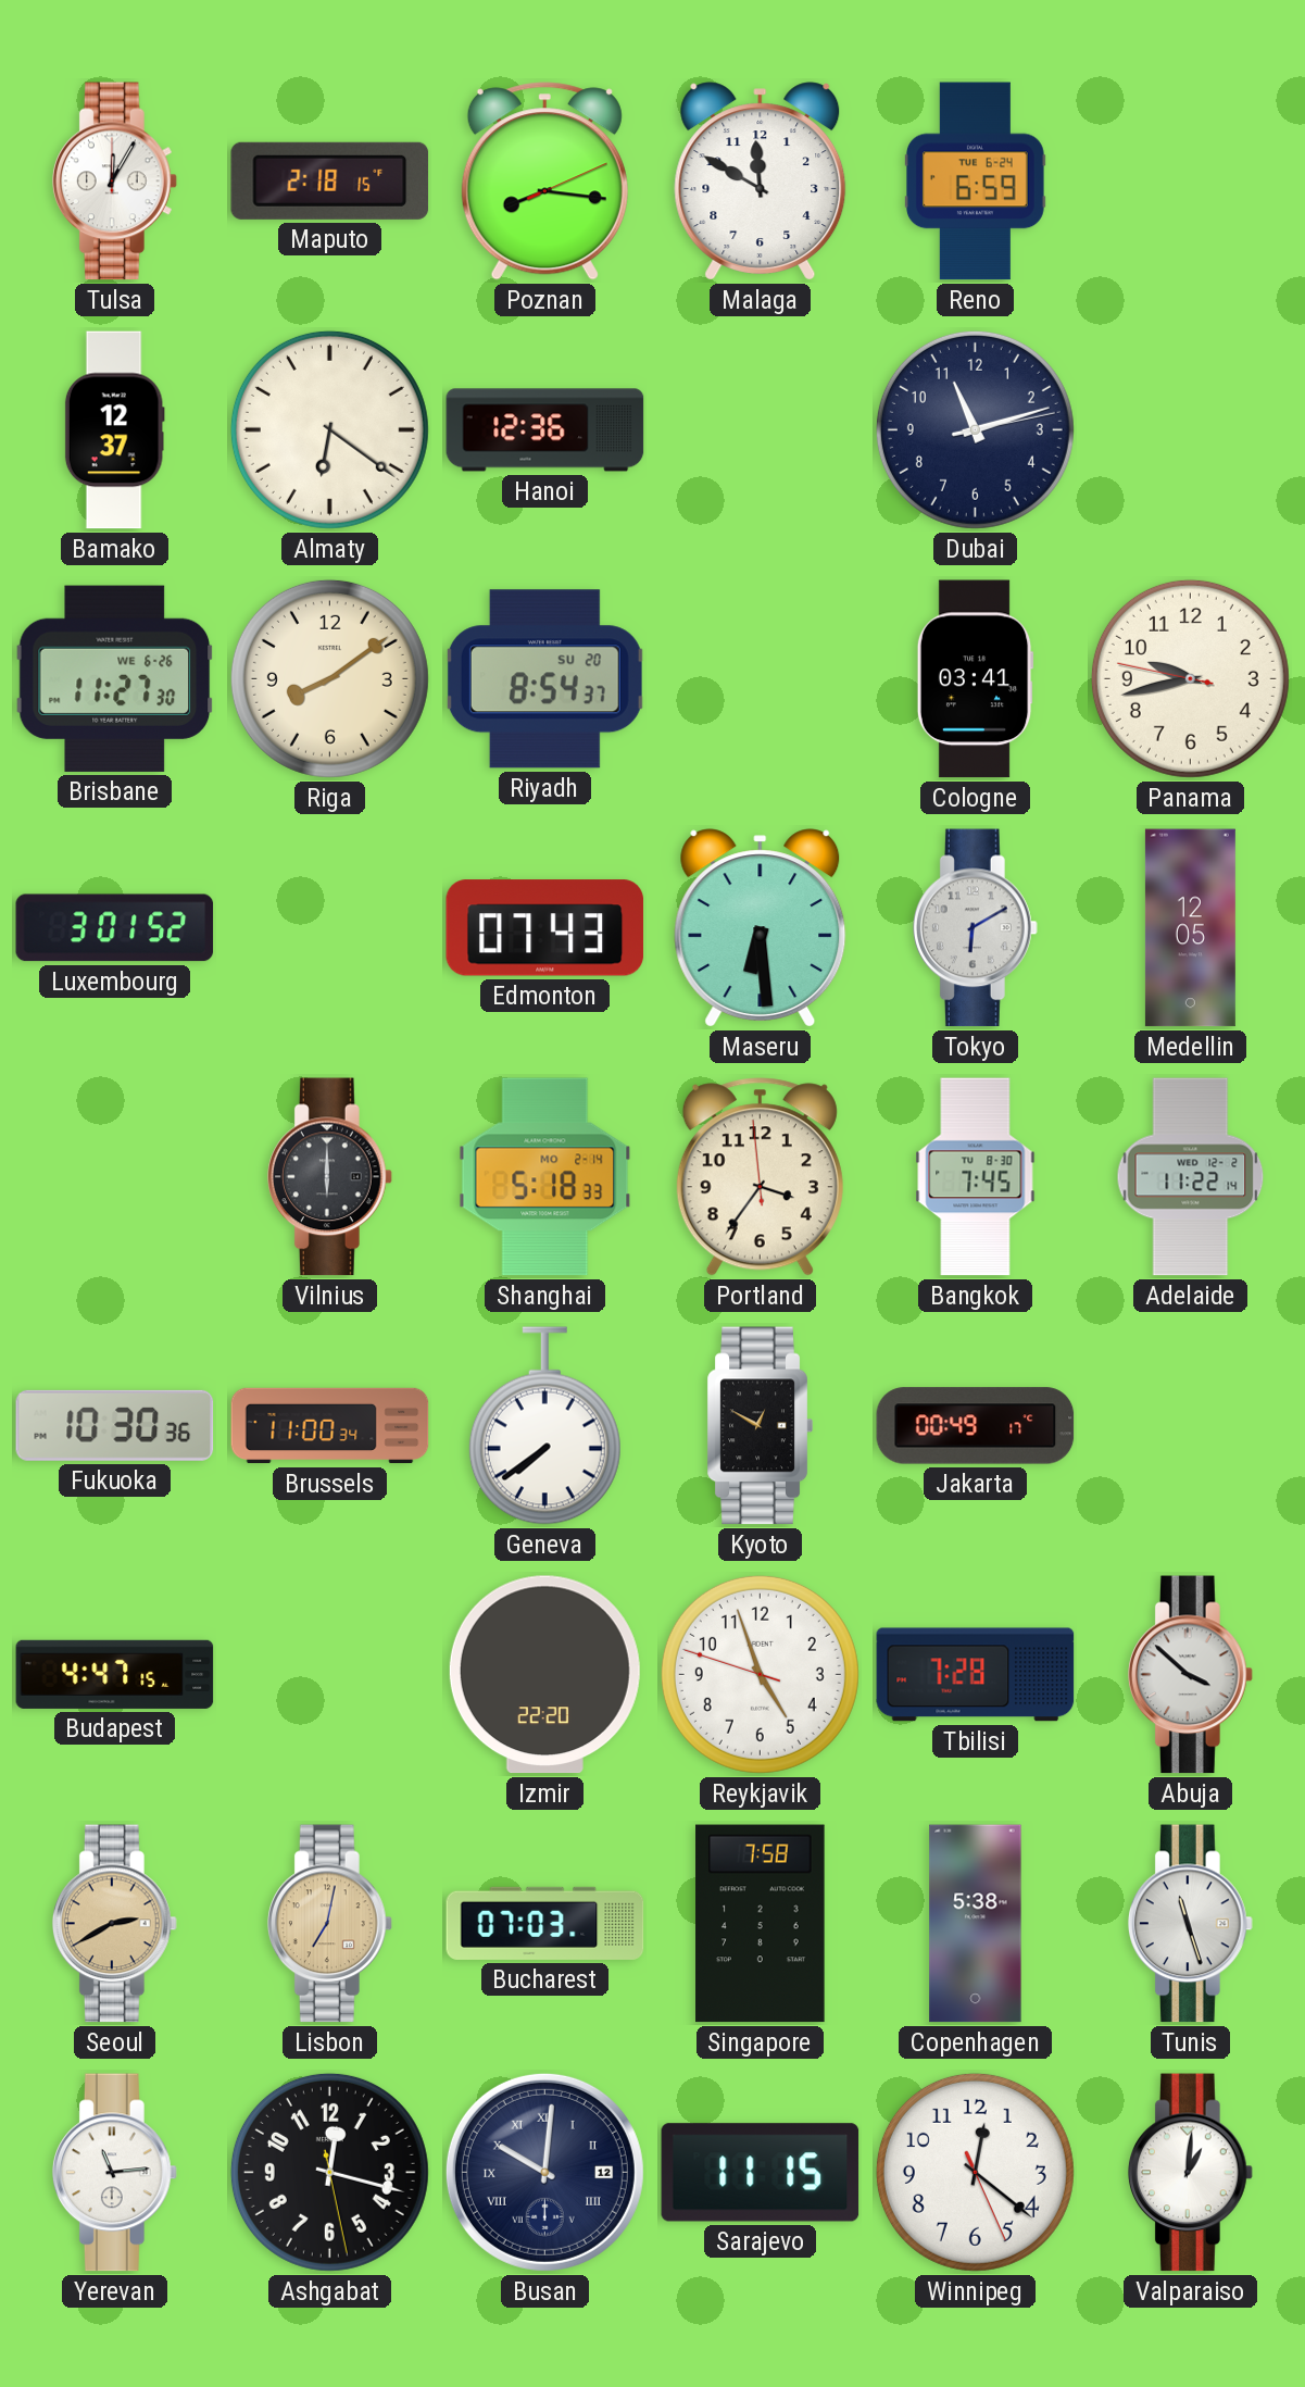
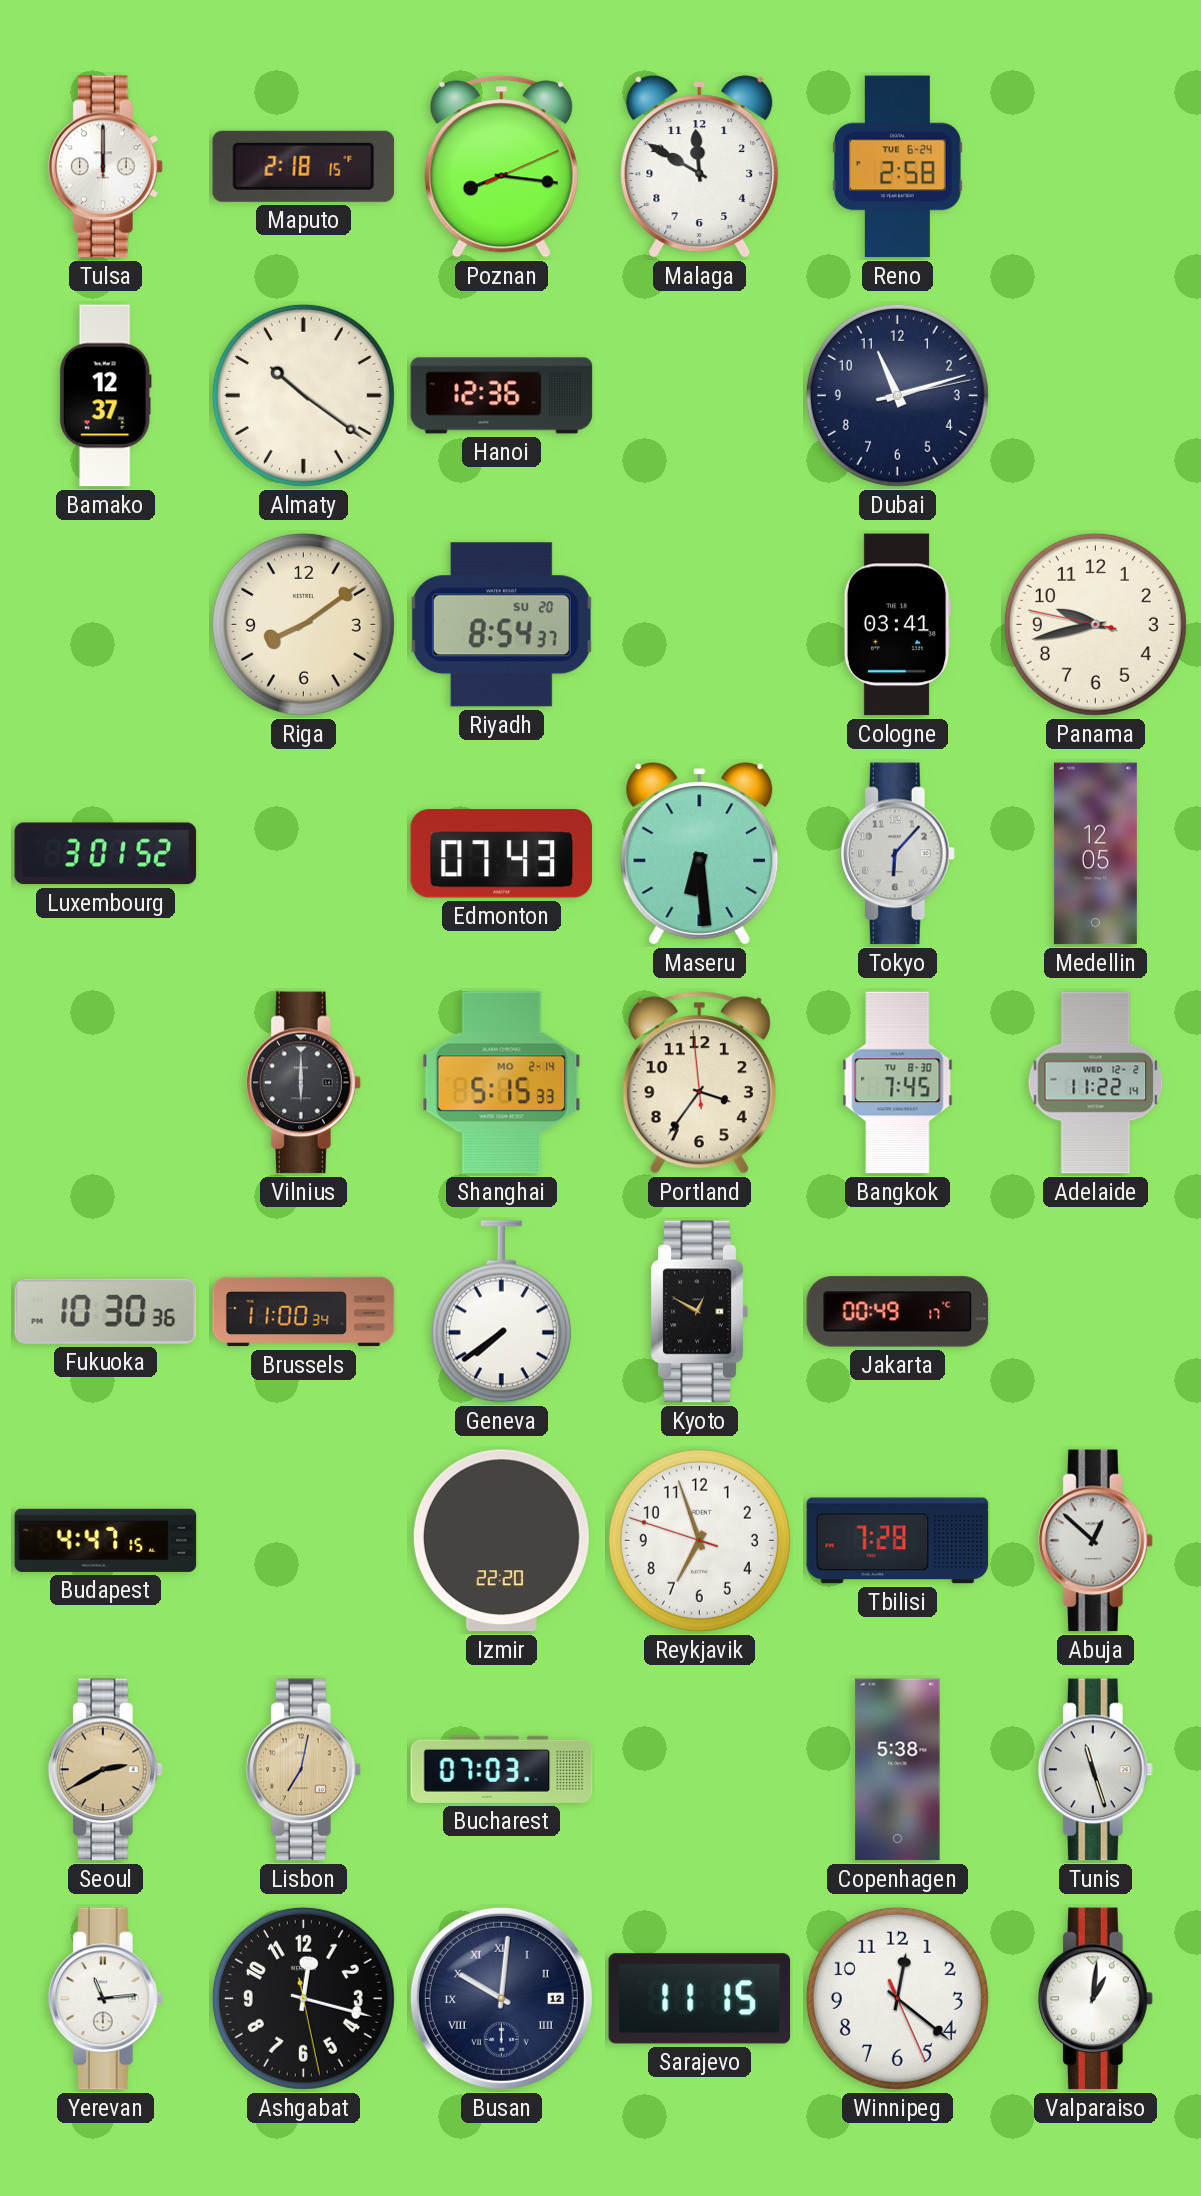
Tulsa: 12:05 -> 12:00 (105, 167)
Reno: 6:59 -> 2:58 (897, 167)
Almaty: 6:21 -> 10:21 (303, 395)
Brisbane: 11:27 -> none (115, 678)
Tokyo: 6:10 -> 6:07 (897, 854)
Shanghai: 5:18 -> 5:15 (502, 1083)
Reykjavik: 4:56 -> 6:56 (699, 1540)
Abuja: 3:52 -> 12:52 (1095, 1541)
Singapore: 7:58 -> none (761, 1924)
